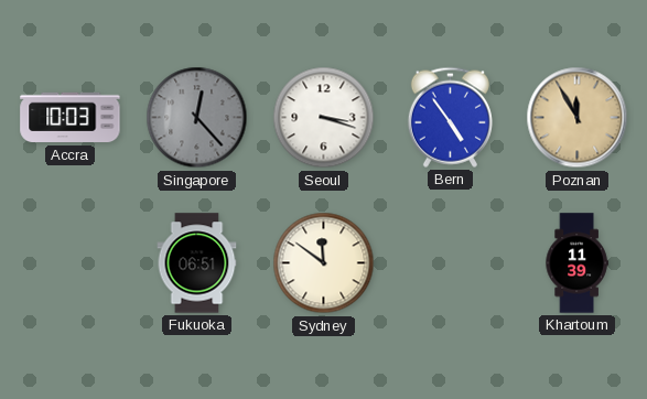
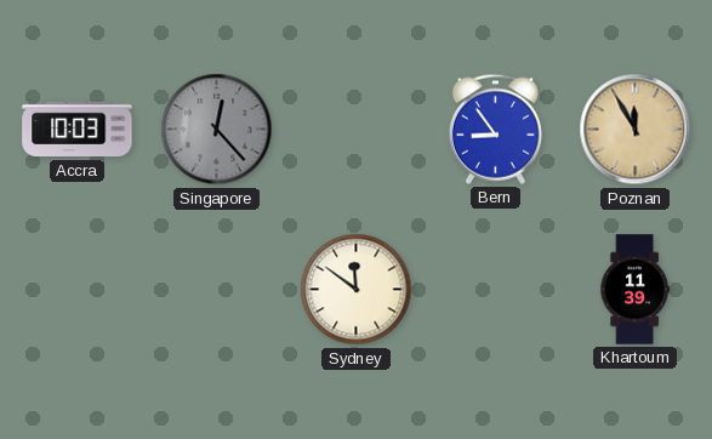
Seoul: 3:18 -> none (324, 118)
Bern: 4:54 -> 8:54 (495, 129)
Fukuoka: 06:51 -> none (197, 263)
